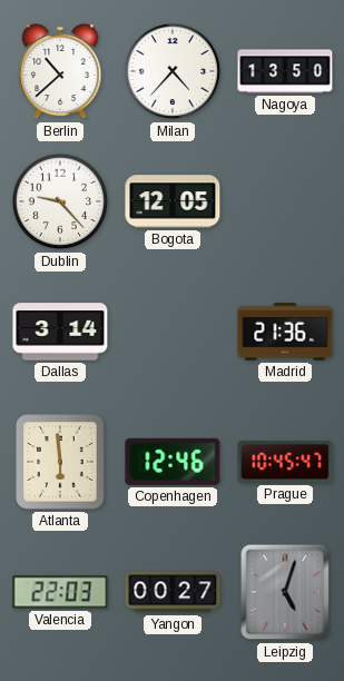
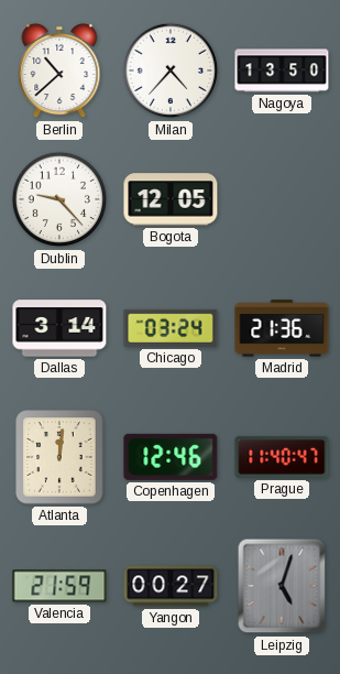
Chicago: none -> 03:24 (171, 328)
Atlanta: 5:59 -> 12:01 (59, 457)
Prague: 10:45 -> 11:40 (282, 457)
Valencia: 22:03 -> 21:59 (59, 586)
